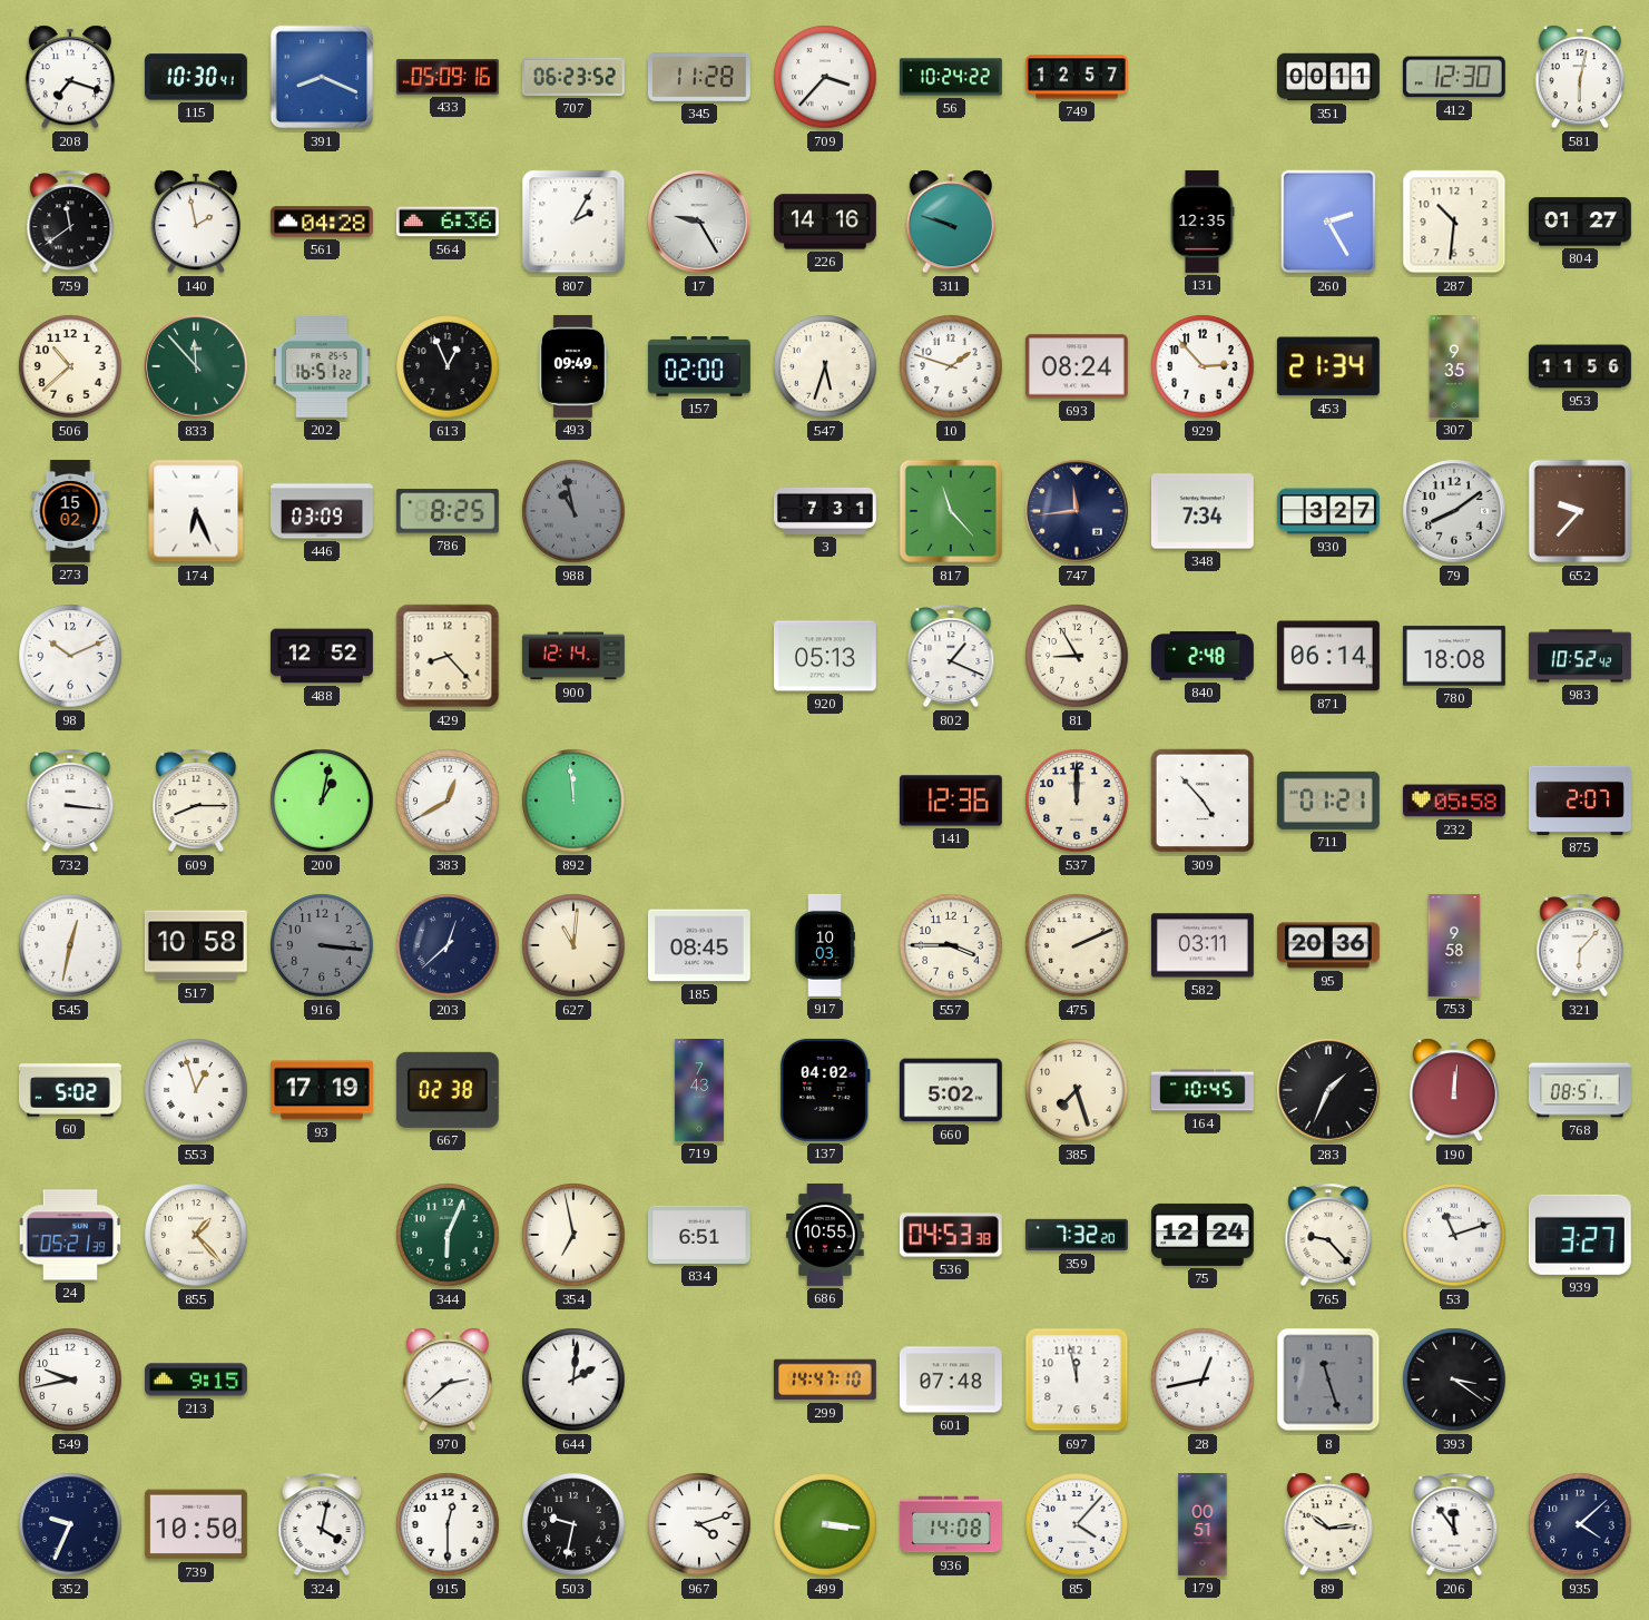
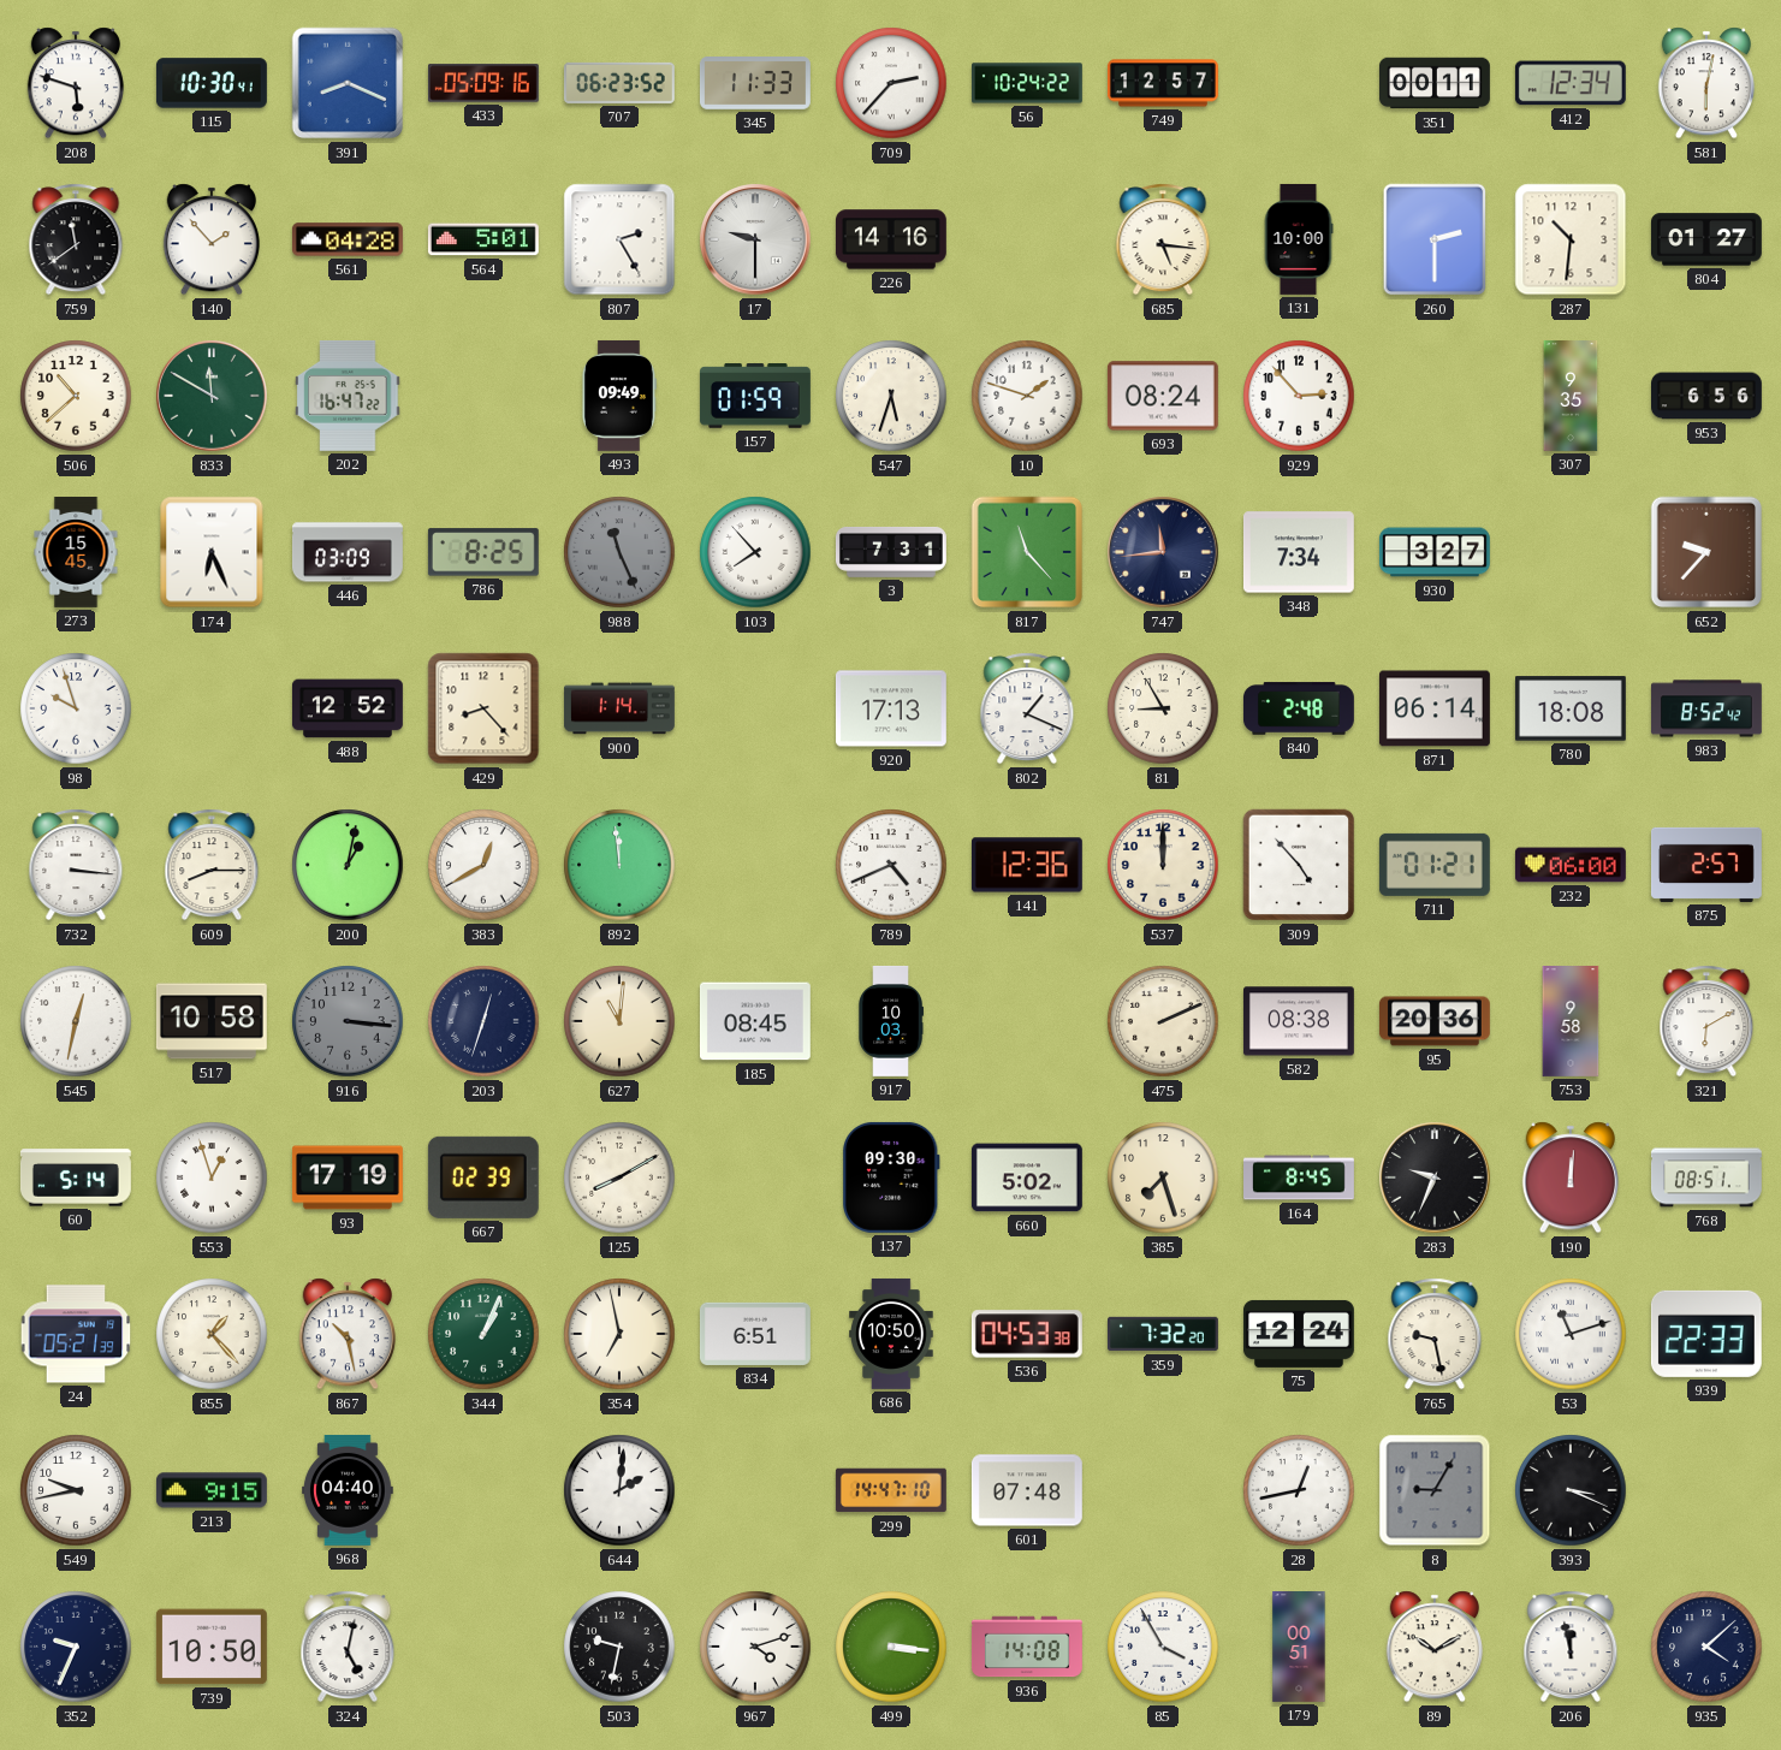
208: 7:18 -> 5:48 (75, 83)
345: 11:28 -> 11:33 (755, 84)
709: 3:37 -> 2:37 (891, 83)
412: 12:30 -> 12:34 (1571, 83)
140: 1:58 -> 1:53 (210, 239)
564: 6:36 -> 5:01 (483, 239)
807: 2:05 -> 2:25 (619, 239)
17: 9:25 -> 9:30 (755, 239)
311: 9:48 -> none (950, 222)
685: none -> 5:16 (1163, 239)
131: 12:35 -> 10:00 (1299, 239)
260: 2:25 -> 2:30 (1435, 239)
833: 11:53 -> 11:50 (212, 396)
202: 16:51 -> 16:47 (348, 396)
613: 12:56 -> none (448, 366)
157: 02:00 -> 01:59 (755, 396)
453: 21:34 -> none (1328, 366)
953: 11:56 -> 6:56 (1708, 396)
273: 15:02 -> 15:45 (76, 553)
988: 10:58 -> 11:26 (619, 552)
103: none -> 7:53 (755, 552)
79: 8:09 -> none (1454, 511)
98: 10:11 -> 9:57 (76, 708)
900: 12:14 -> 1:14 (619, 708)
920: 05:13 -> 17:13 (891, 708)
983: 10:52 -> 8:52 (1706, 708)
789: none -> 4:41 (891, 865)
232: 05:58 -> 06:00 (1571, 865)
875: 2:07 -> 2:57 (1706, 865)
203: 12:38 -> 12:33 (483, 1021)
557: 3:45 -> none (951, 945)
582: 03:11 -> 08:38 (1299, 1021)
321: 6:07 -> 6:10 (1706, 1021)
60: 5:02 -> 5:14 (76, 1177)
667: 02:38 -> 02:39 (483, 1177)
125: none -> 8:10 (619, 1177)
719: 7:43 -> none (699, 1091)
137: 04:02 -> 09:30 (891, 1177)
164: 10:45 -> 8:45 (1300, 1177)
283: 1:34 -> 9:34 (1435, 1177)
867: none -> 10:28 (346, 1334)
344: 6:04 -> 1:04 (483, 1334)
686: 10:55 -> 10:50 (891, 1334)
765: 9:23 -> 9:28 (1435, 1334)
939: 3:27 -> 22:33 (1706, 1334)
968: none -> 04:40 (349, 1490)
970: 2:38 -> none (446, 1380)
697: 11:58 -> none (1077, 1380)
8: 11:27 -> 9:05 (1435, 1490)
393: 3:21 -> 3:19 (1571, 1490)
324: 4:02 -> 5:02 (348, 1647)
915: 12:30 -> none (448, 1524)
85: 4:07 -> 3:55 (1163, 1647)
89: 10:14 -> 10:10 (1433, 1647)
206: 11:54 -> 11:58 (1571, 1647)
